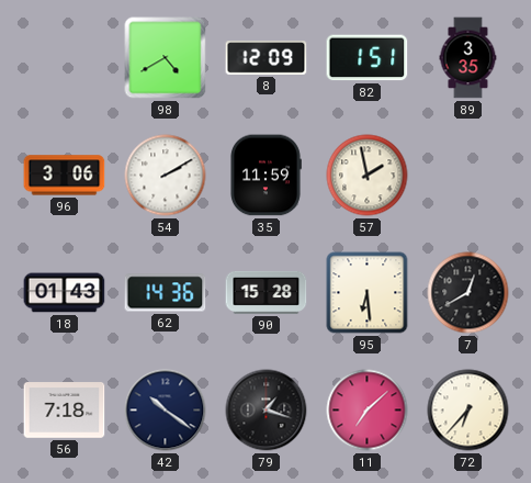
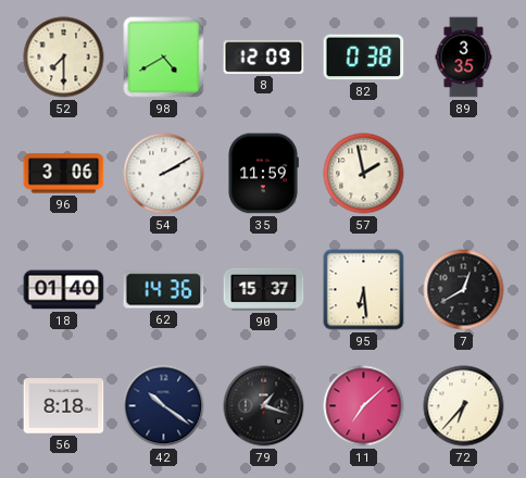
52: none -> 7:30 (64, 58)
82: 1:51 -> 0:38 (364, 58)
18: 01:43 -> 01:40 (64, 290)
90: 15:28 -> 15:37 (264, 289)
56: 7:18 -> 8:18 (64, 406)
